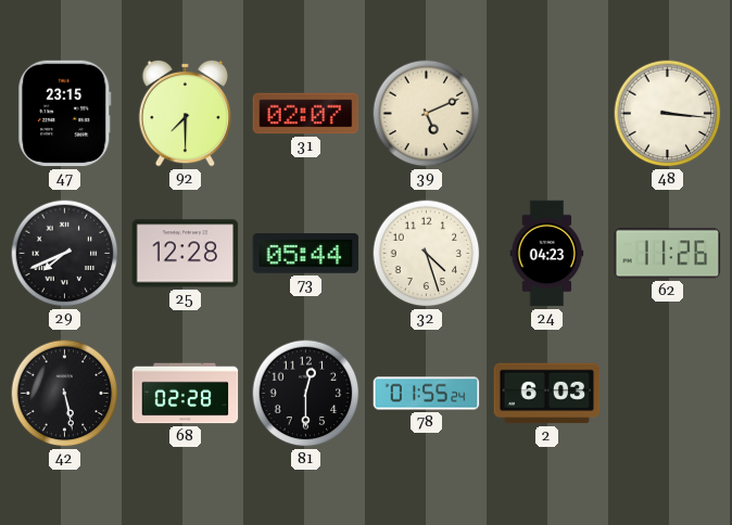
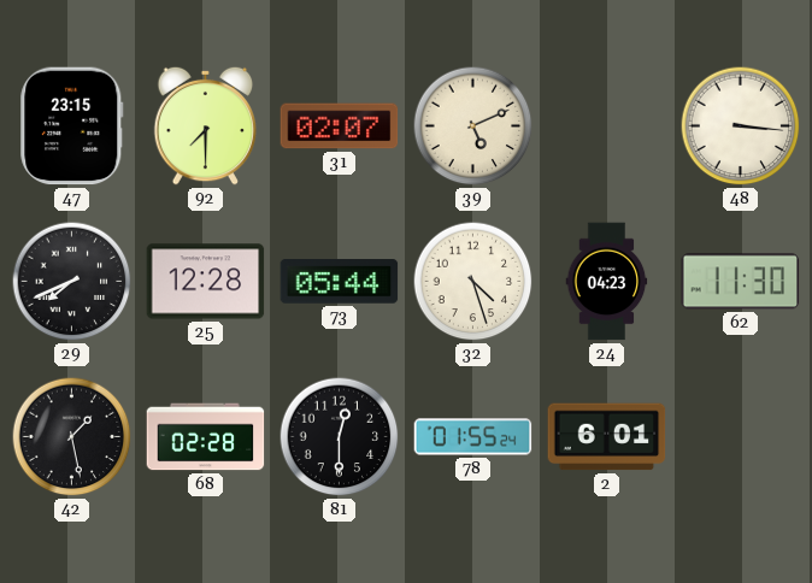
62: 11:26 -> 11:30 (741, 282)
42: 5:28 -> 1:28 (72, 437)
2: 6:03 -> 6:01 (607, 437)
